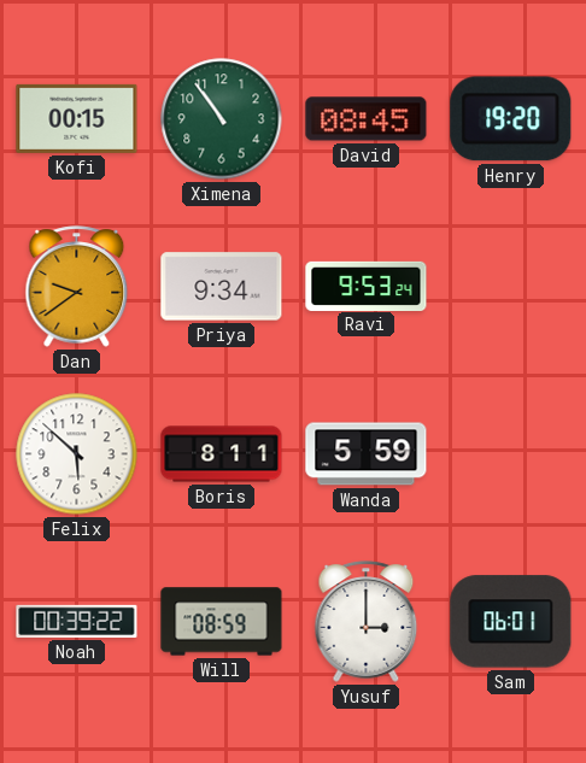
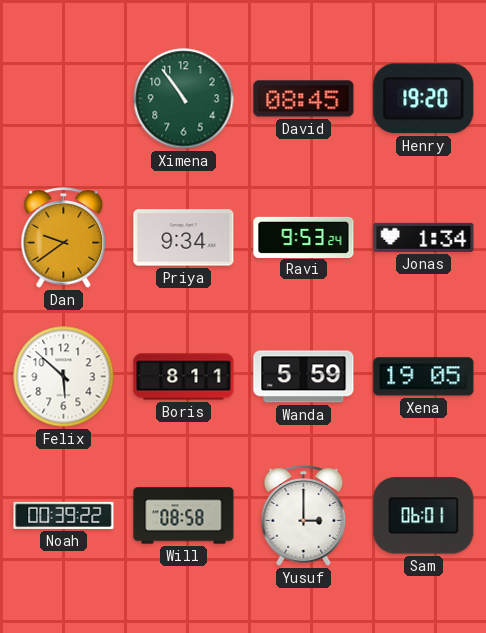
Kofi: 00:15 -> none (77, 118)
Jonas: none -> 1:34 (424, 237)
Xena: none -> 19:05 (424, 377)
Will: 08:59 -> 08:58 (184, 516)
